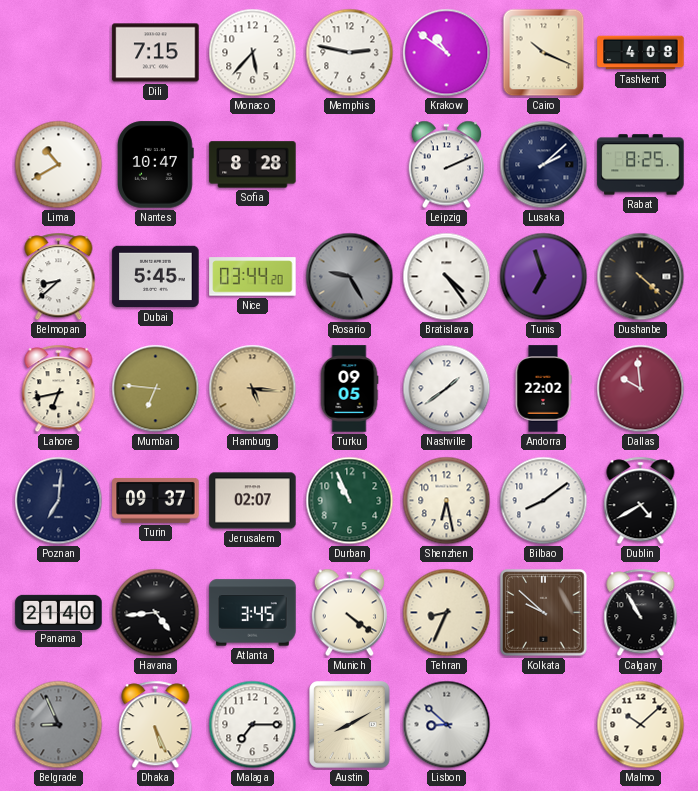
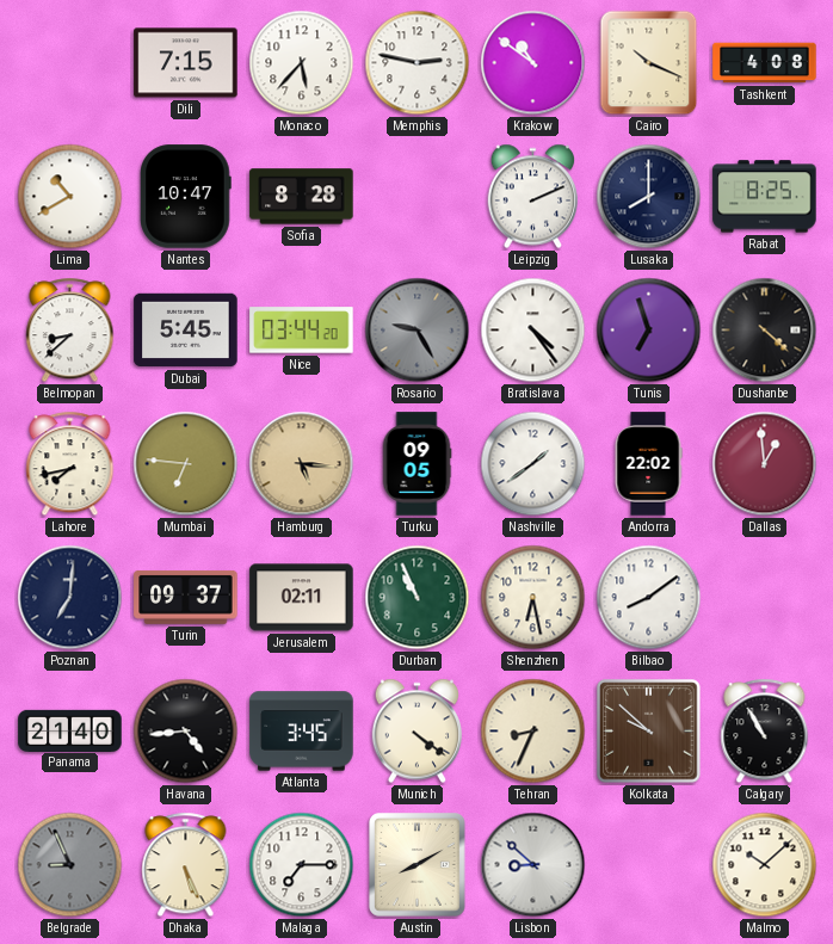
Lusaka: 2:08 -> 8:00 (649, 197)
Lahore: 6:43 -> 7:43 (70, 464)
Dallas: 9:59 -> 12:59 (765, 464)
Jerusalem: 02:07 -> 02:11 (302, 598)
Dublin: 4:40 -> none (641, 501)
